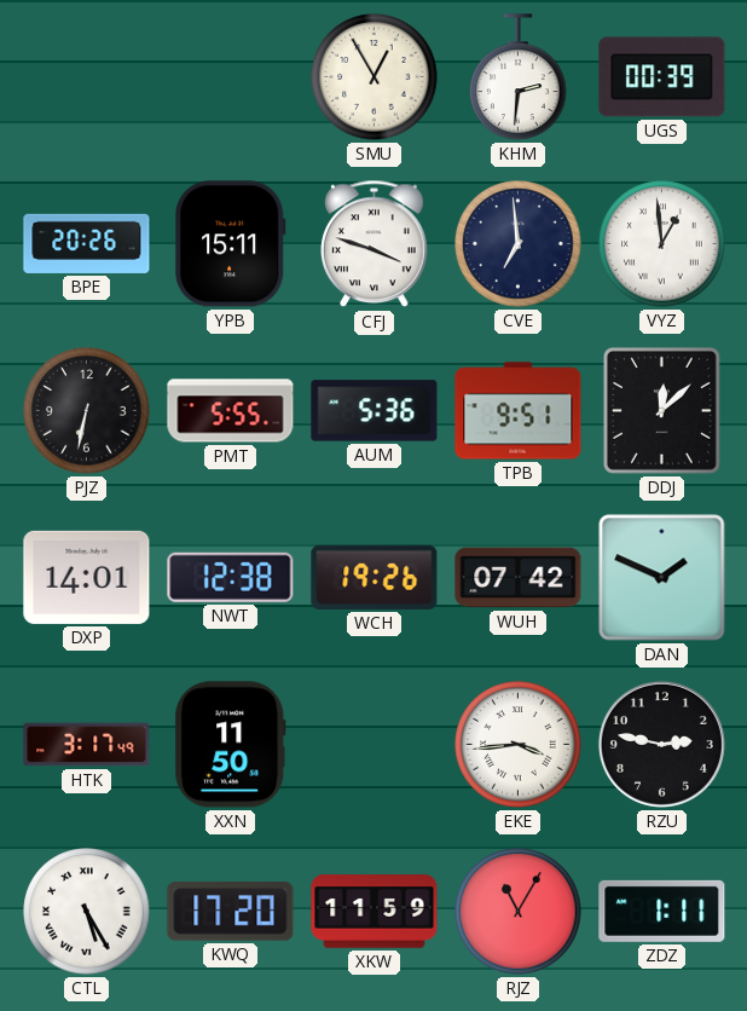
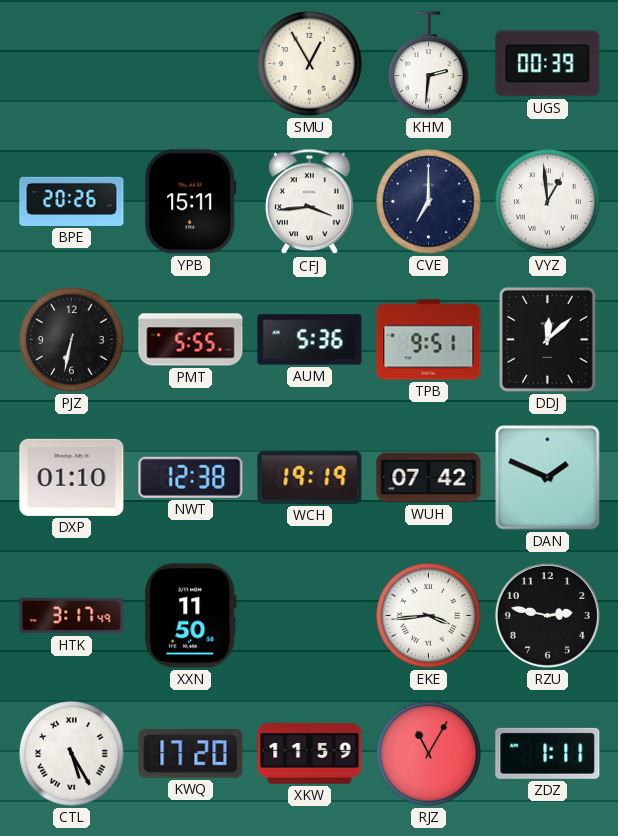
CFJ: 3:48 -> 3:44 (310, 202)
CVE: 6:59 -> 7:00 (429, 202)
DXP: 14:01 -> 01:10 (72, 477)
WCH: 19:26 -> 19:19 (310, 477)
